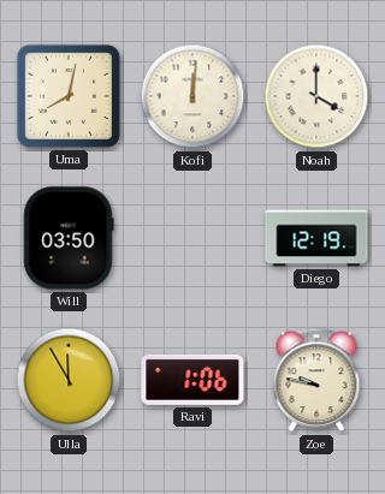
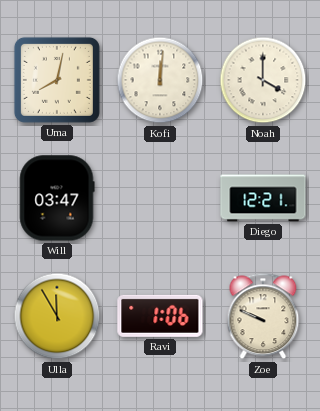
Will: 03:50 -> 03:47 (57, 198)
Diego: 12:19 -> 12:21 (263, 198)
Zoe: 9:47 -> 9:49 (263, 316)
